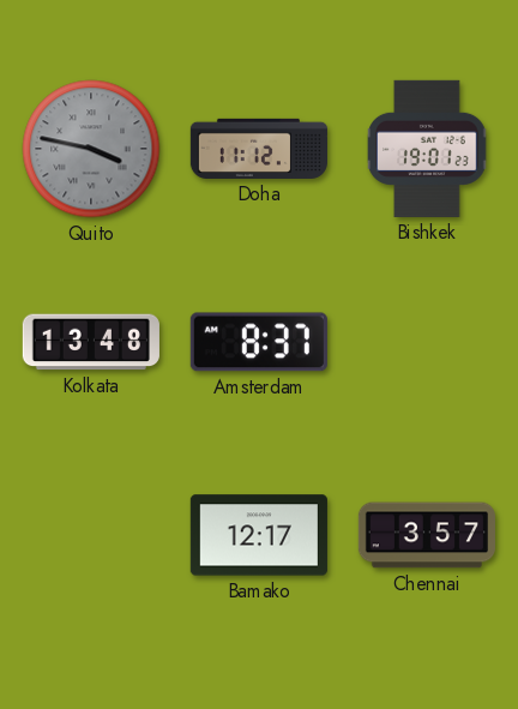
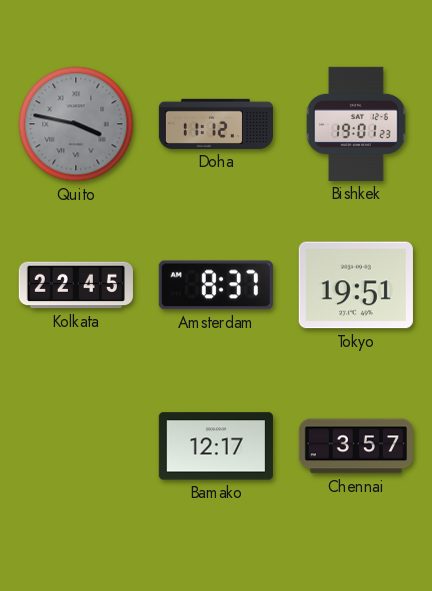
Kolkata: 13:48 -> 22:45 (76, 285)
Tokyo: none -> 19:51 (356, 285)
